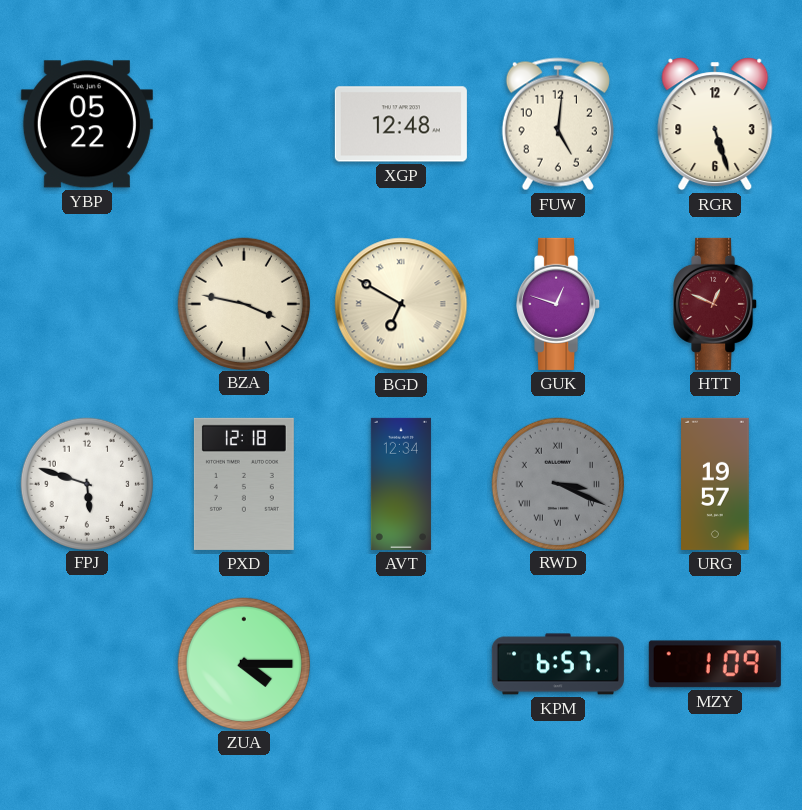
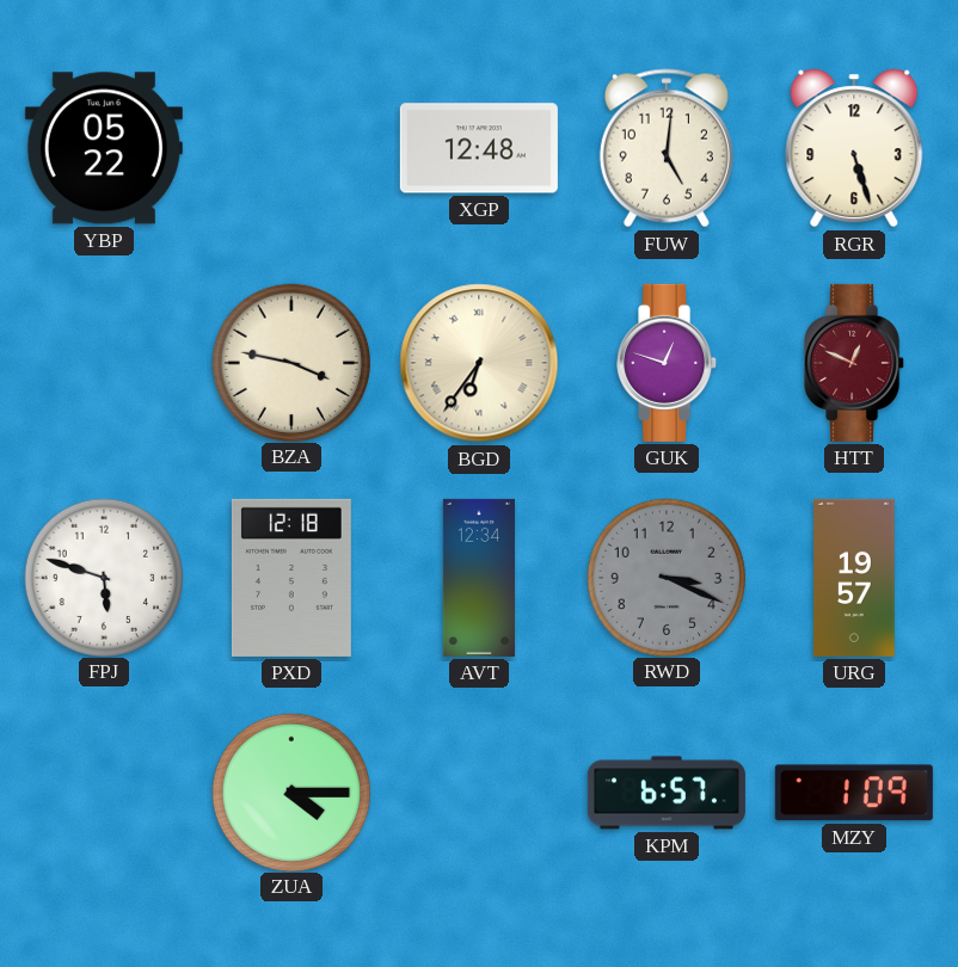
BGD: 6:50 -> 6:36 (479, 363)
RWD numerals: Roman -> Arabic (665, 577)
